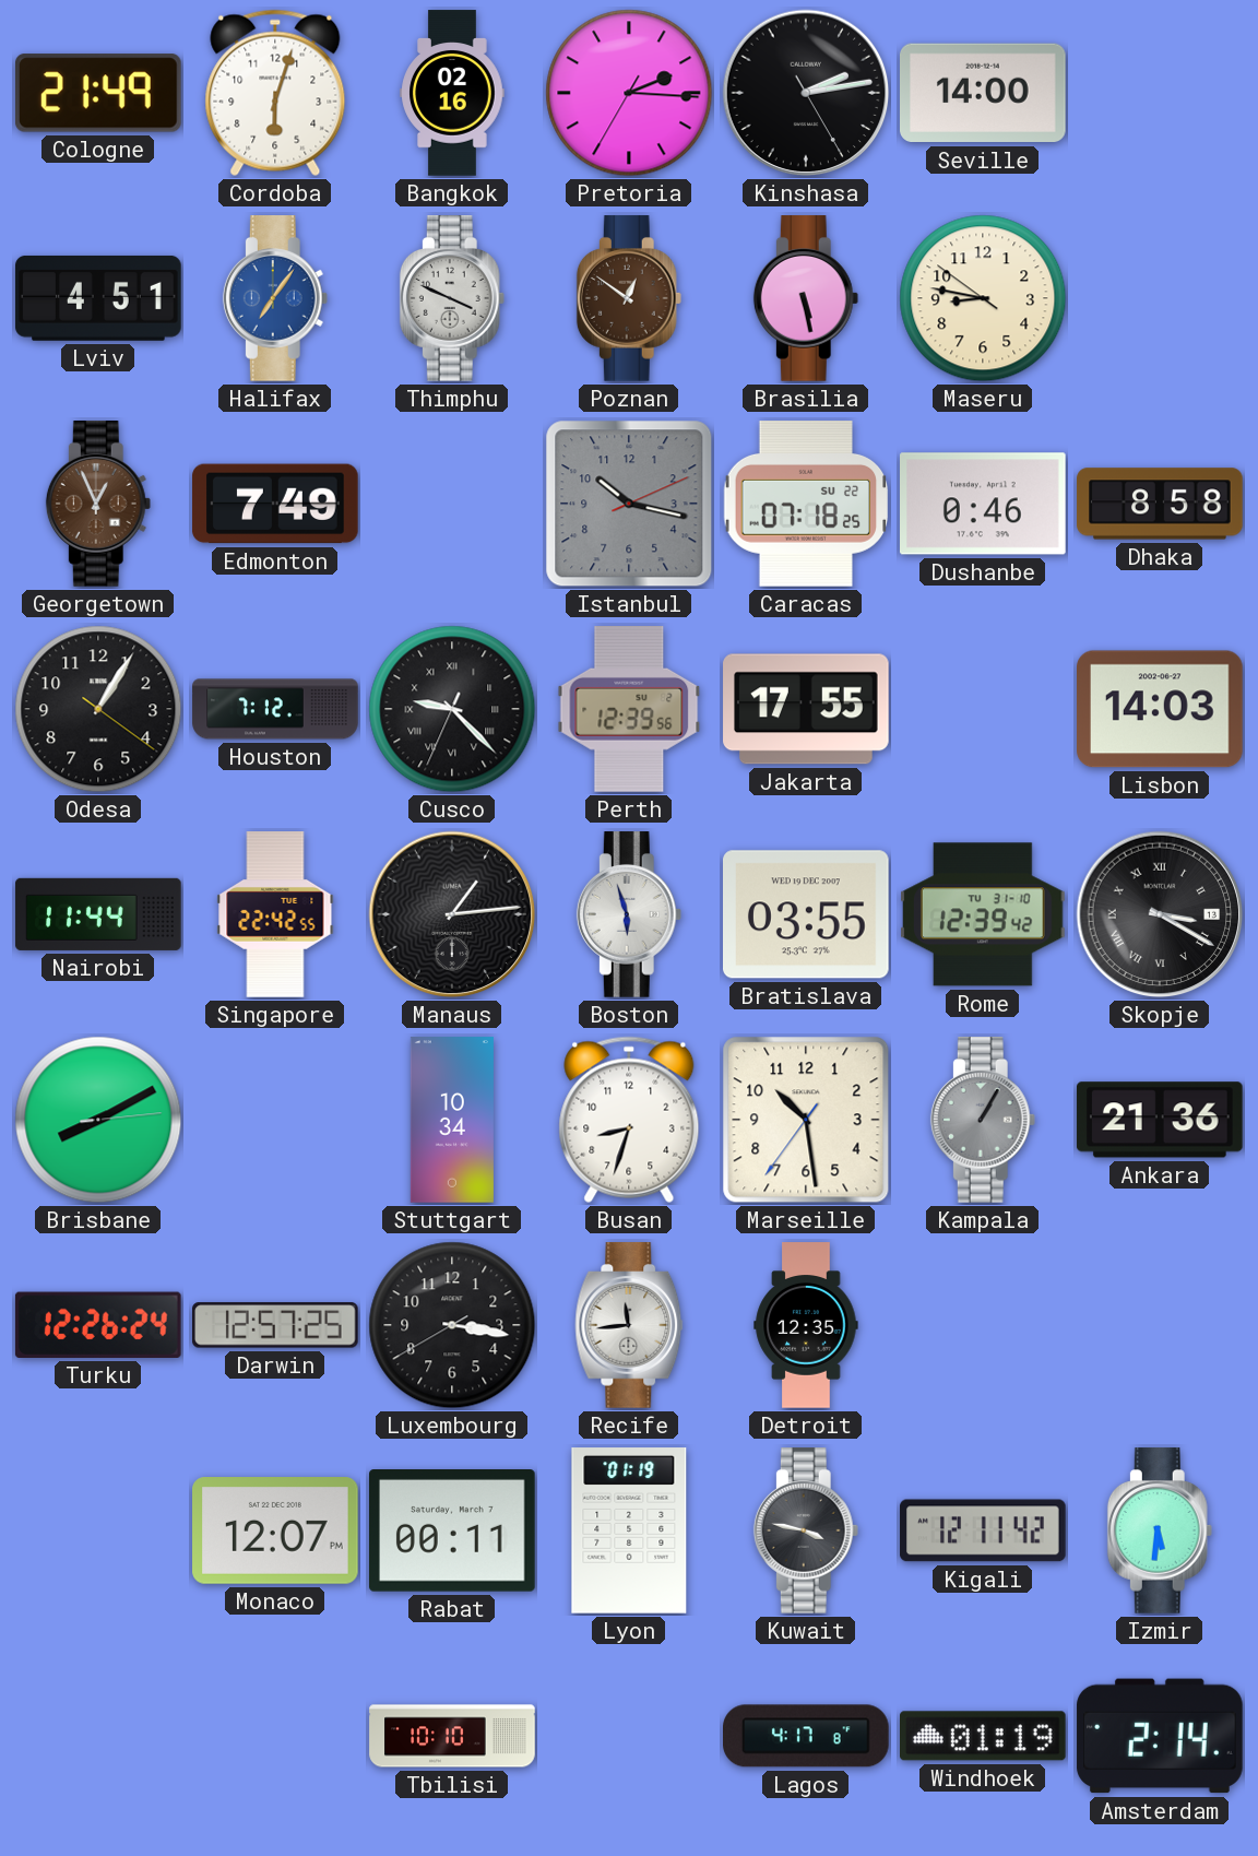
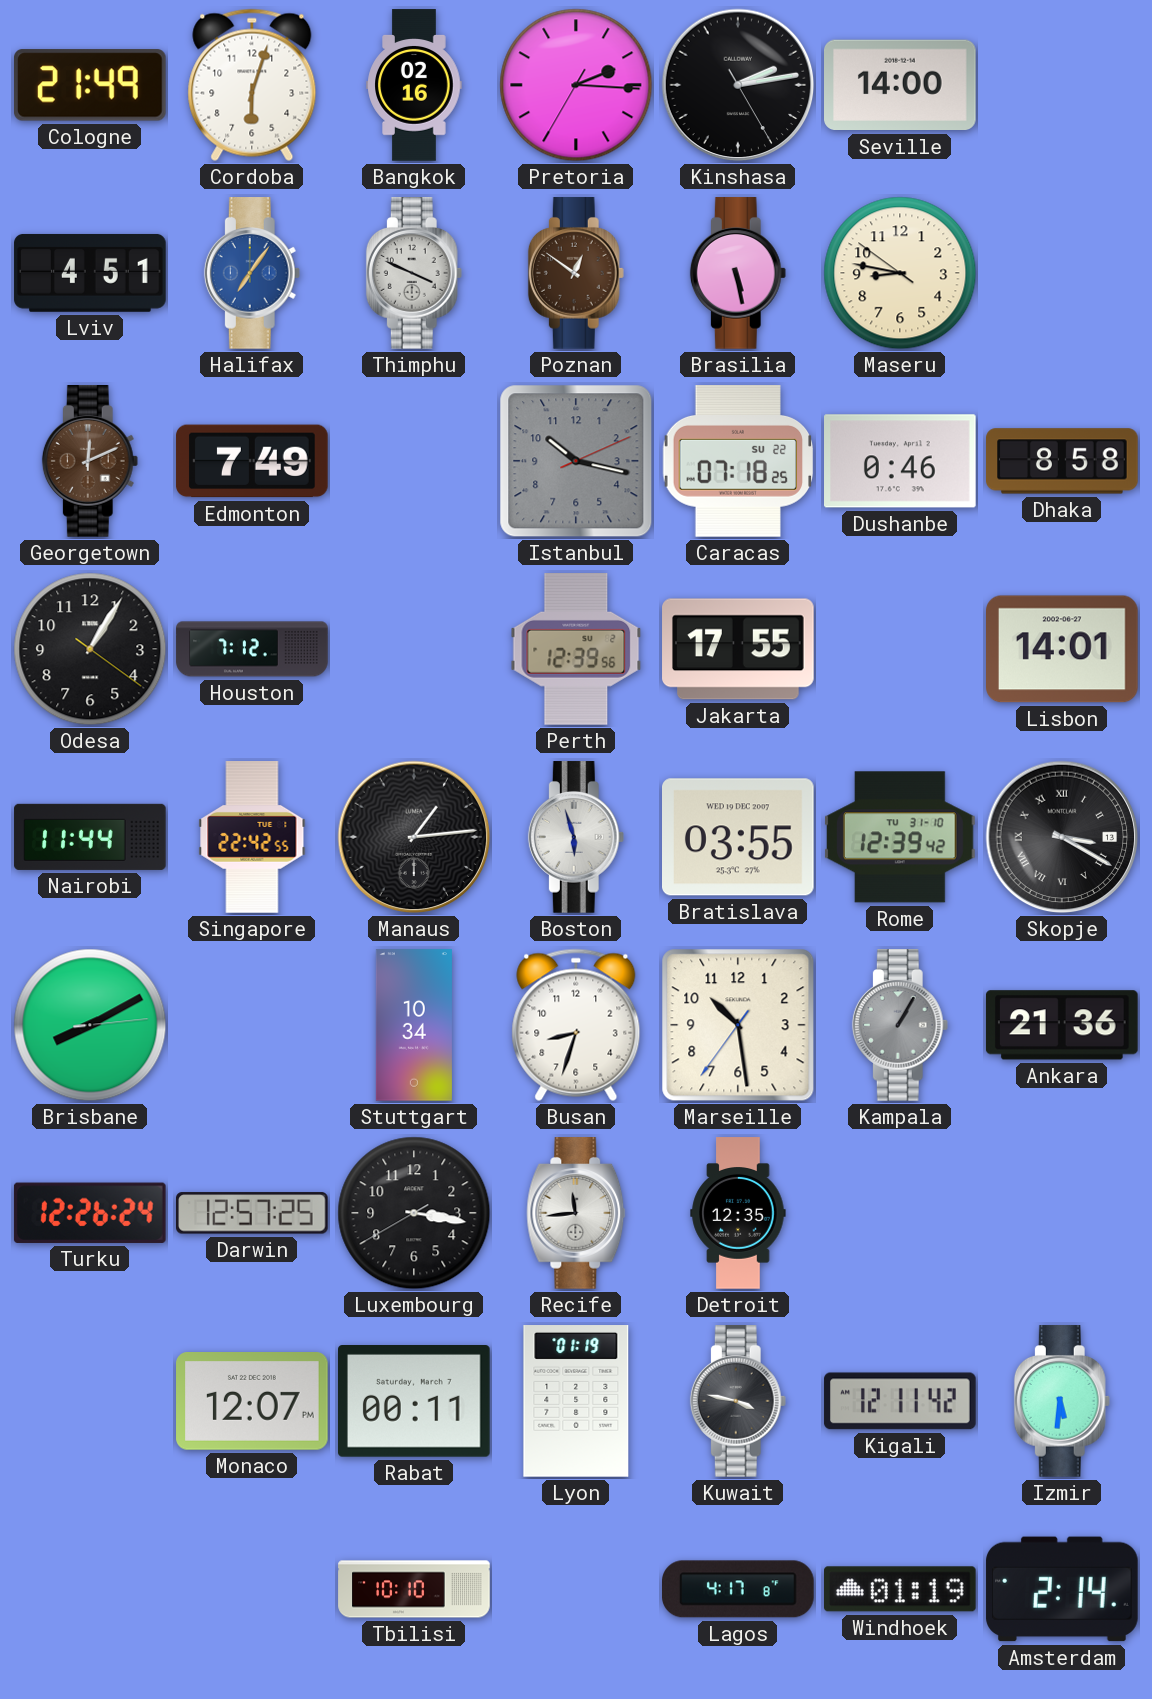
Georgetown: 12:56 -> 12:11 (90, 461)
Cusco: 9:22 -> none (452, 709)
Lisbon: 14:03 -> 14:01 (1063, 649)
